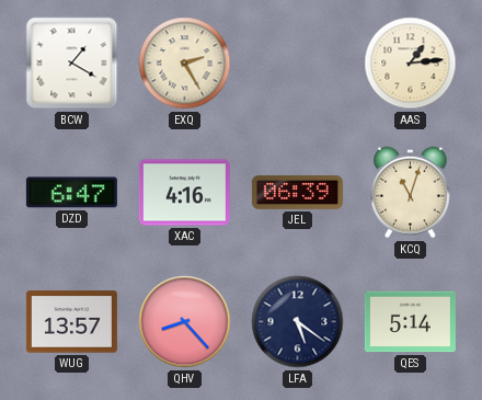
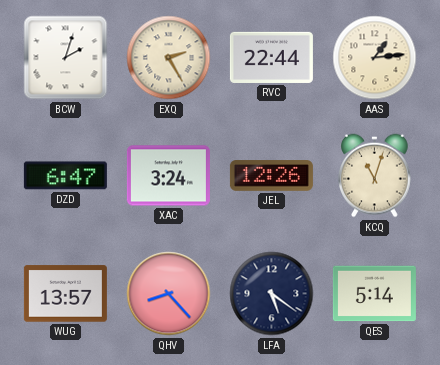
BCW: 1:20 -> 2:03 (66, 58)
RVC: none -> 22:44 (271, 57)
XAC: 4:16 -> 3:24 (168, 176)
JEL: 06:39 -> 12:26 (271, 176)
